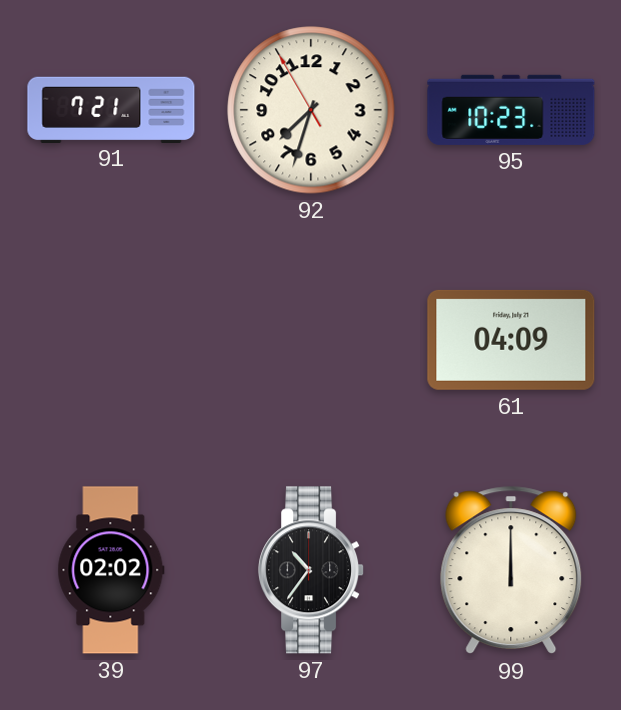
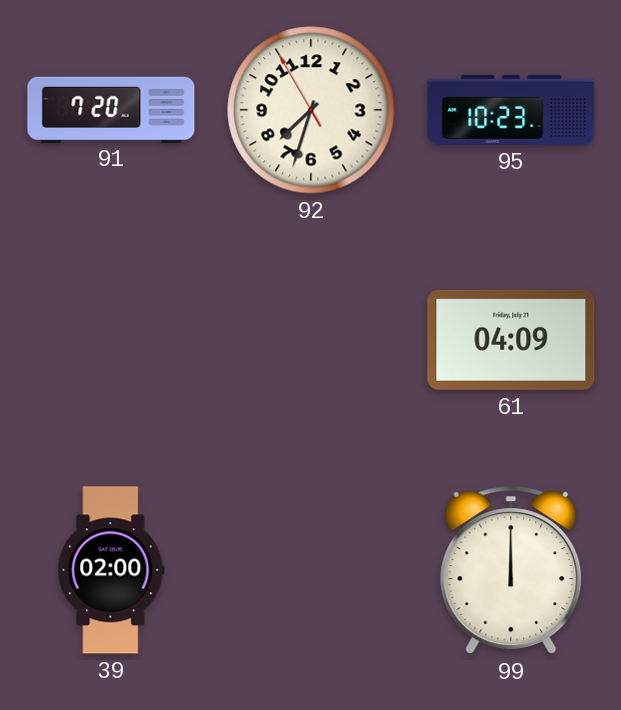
91: 7:21 -> 7:20 (111, 109)
39: 02:02 -> 02:00 (111, 570)
97: 10:36 -> none (312, 570)
